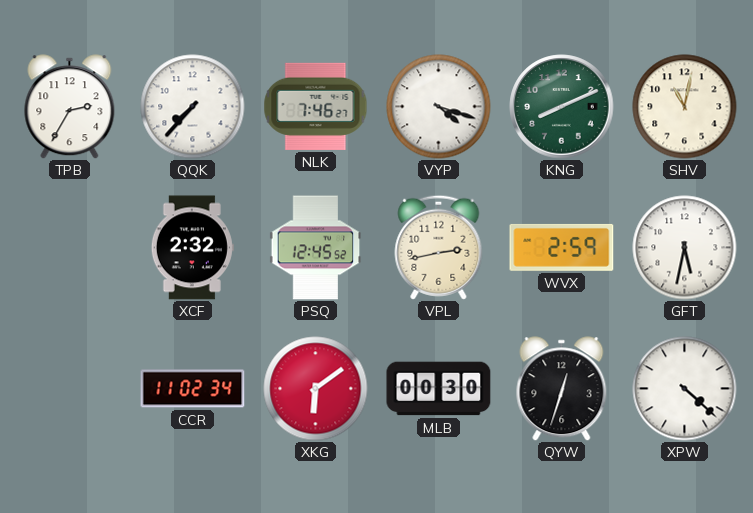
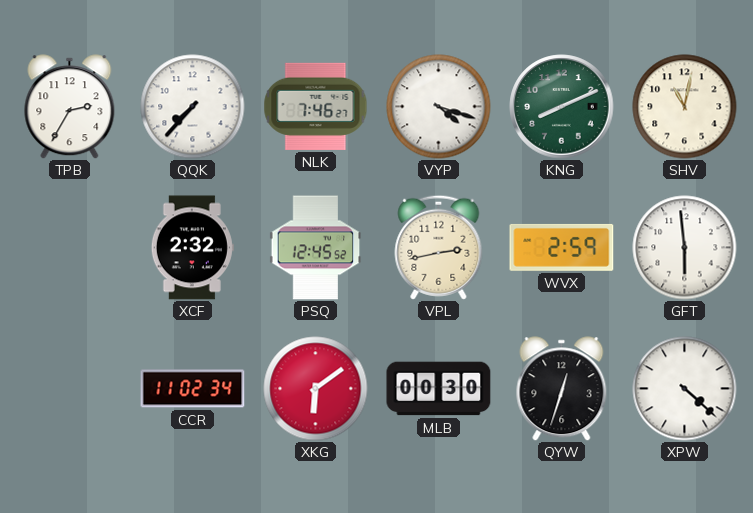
GFT: 5:32 -> 5:59 (685, 248)
